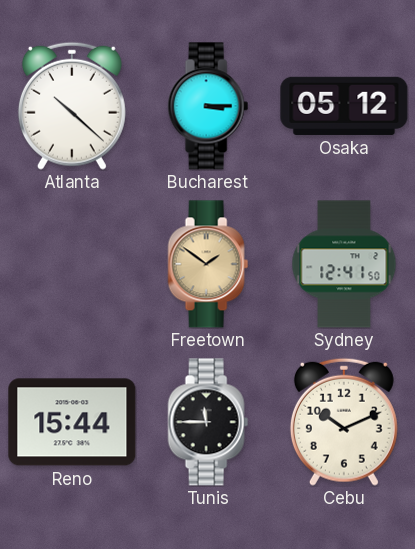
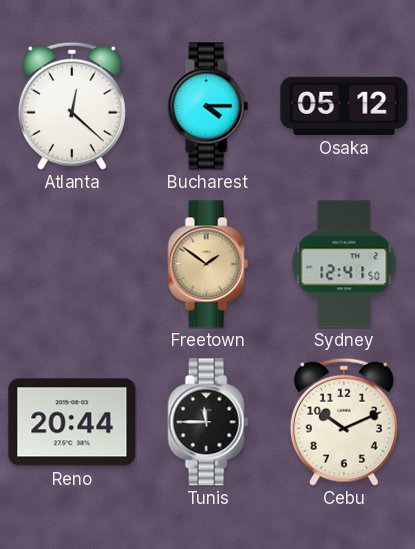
Atlanta: 10:22 -> 12:22 (72, 106)
Bucharest: 3:15 -> 4:15 (208, 106)
Reno: 15:44 -> 20:44 (72, 422)
